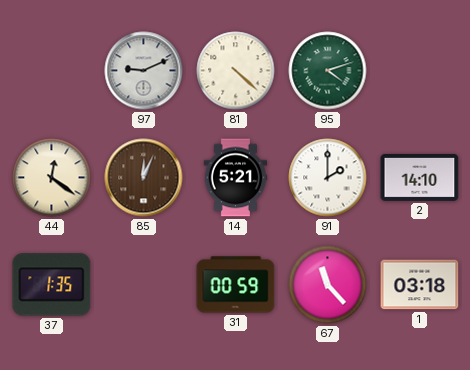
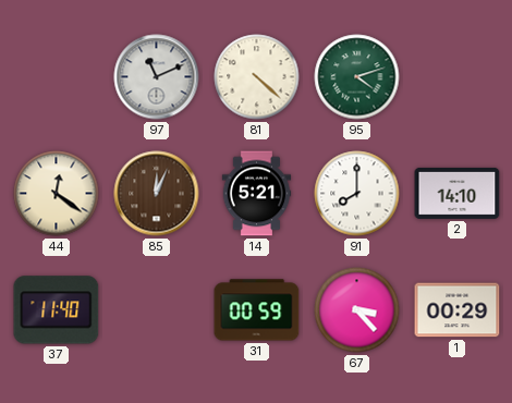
97: 9:11 -> 11:11 (157, 77)
91: 2:00 -> 8:00 (357, 194)
37: 1:35 -> 11:40 (57, 310)
67: 11:23 -> 3:23 (357, 310)
1: 03:18 -> 00:29 (458, 310)
